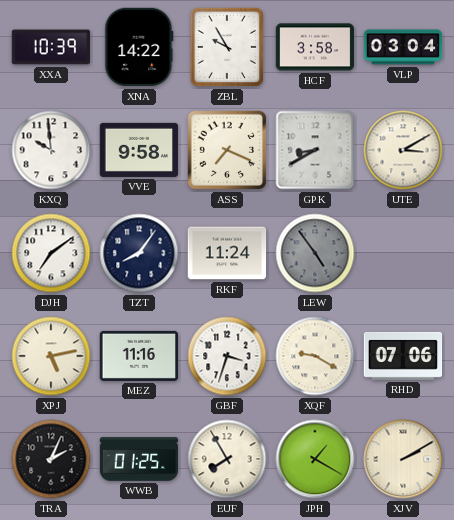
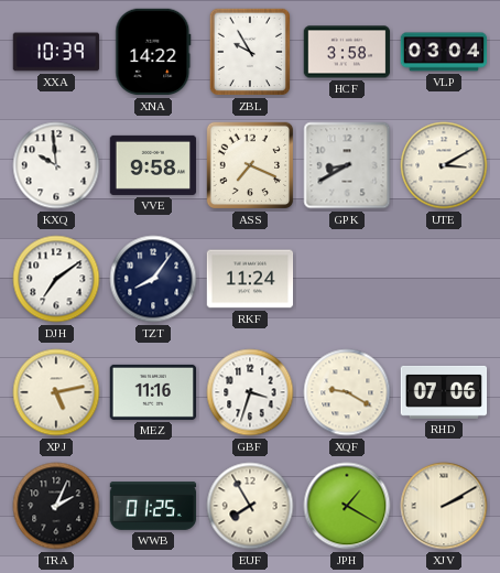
LEW: 4:54 -> none (315, 253)
